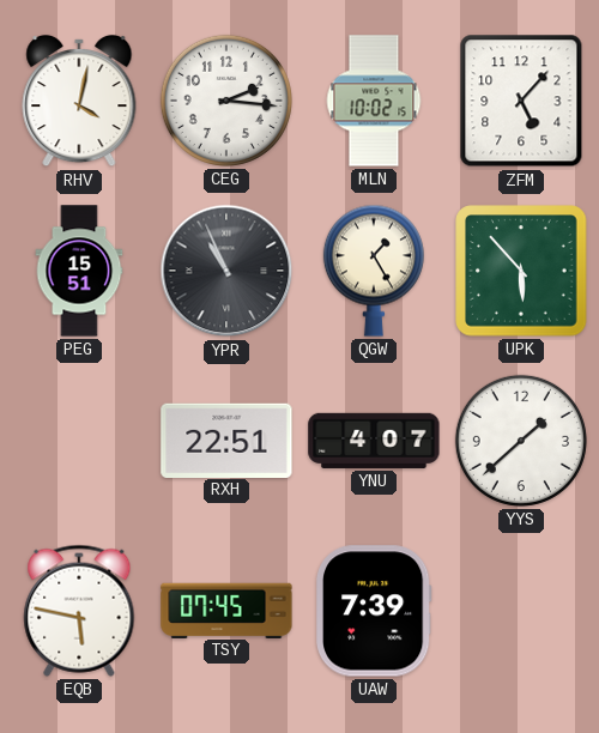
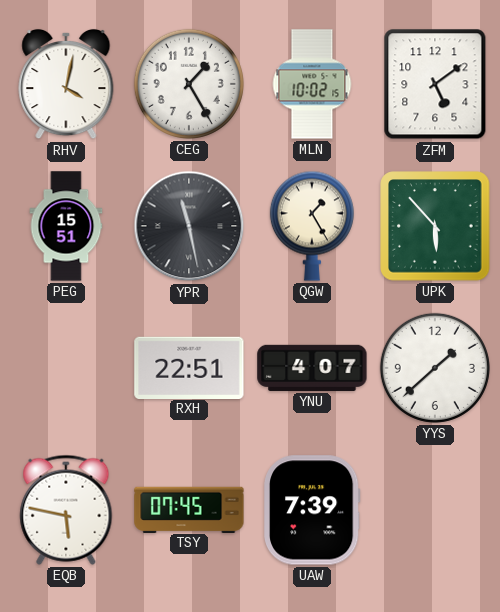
CEG: 2:16 -> 1:25 (189, 84)
ZFM: 5:07 -> 5:09 (435, 84)
YPR: 10:56 -> 11:28 (189, 226)
